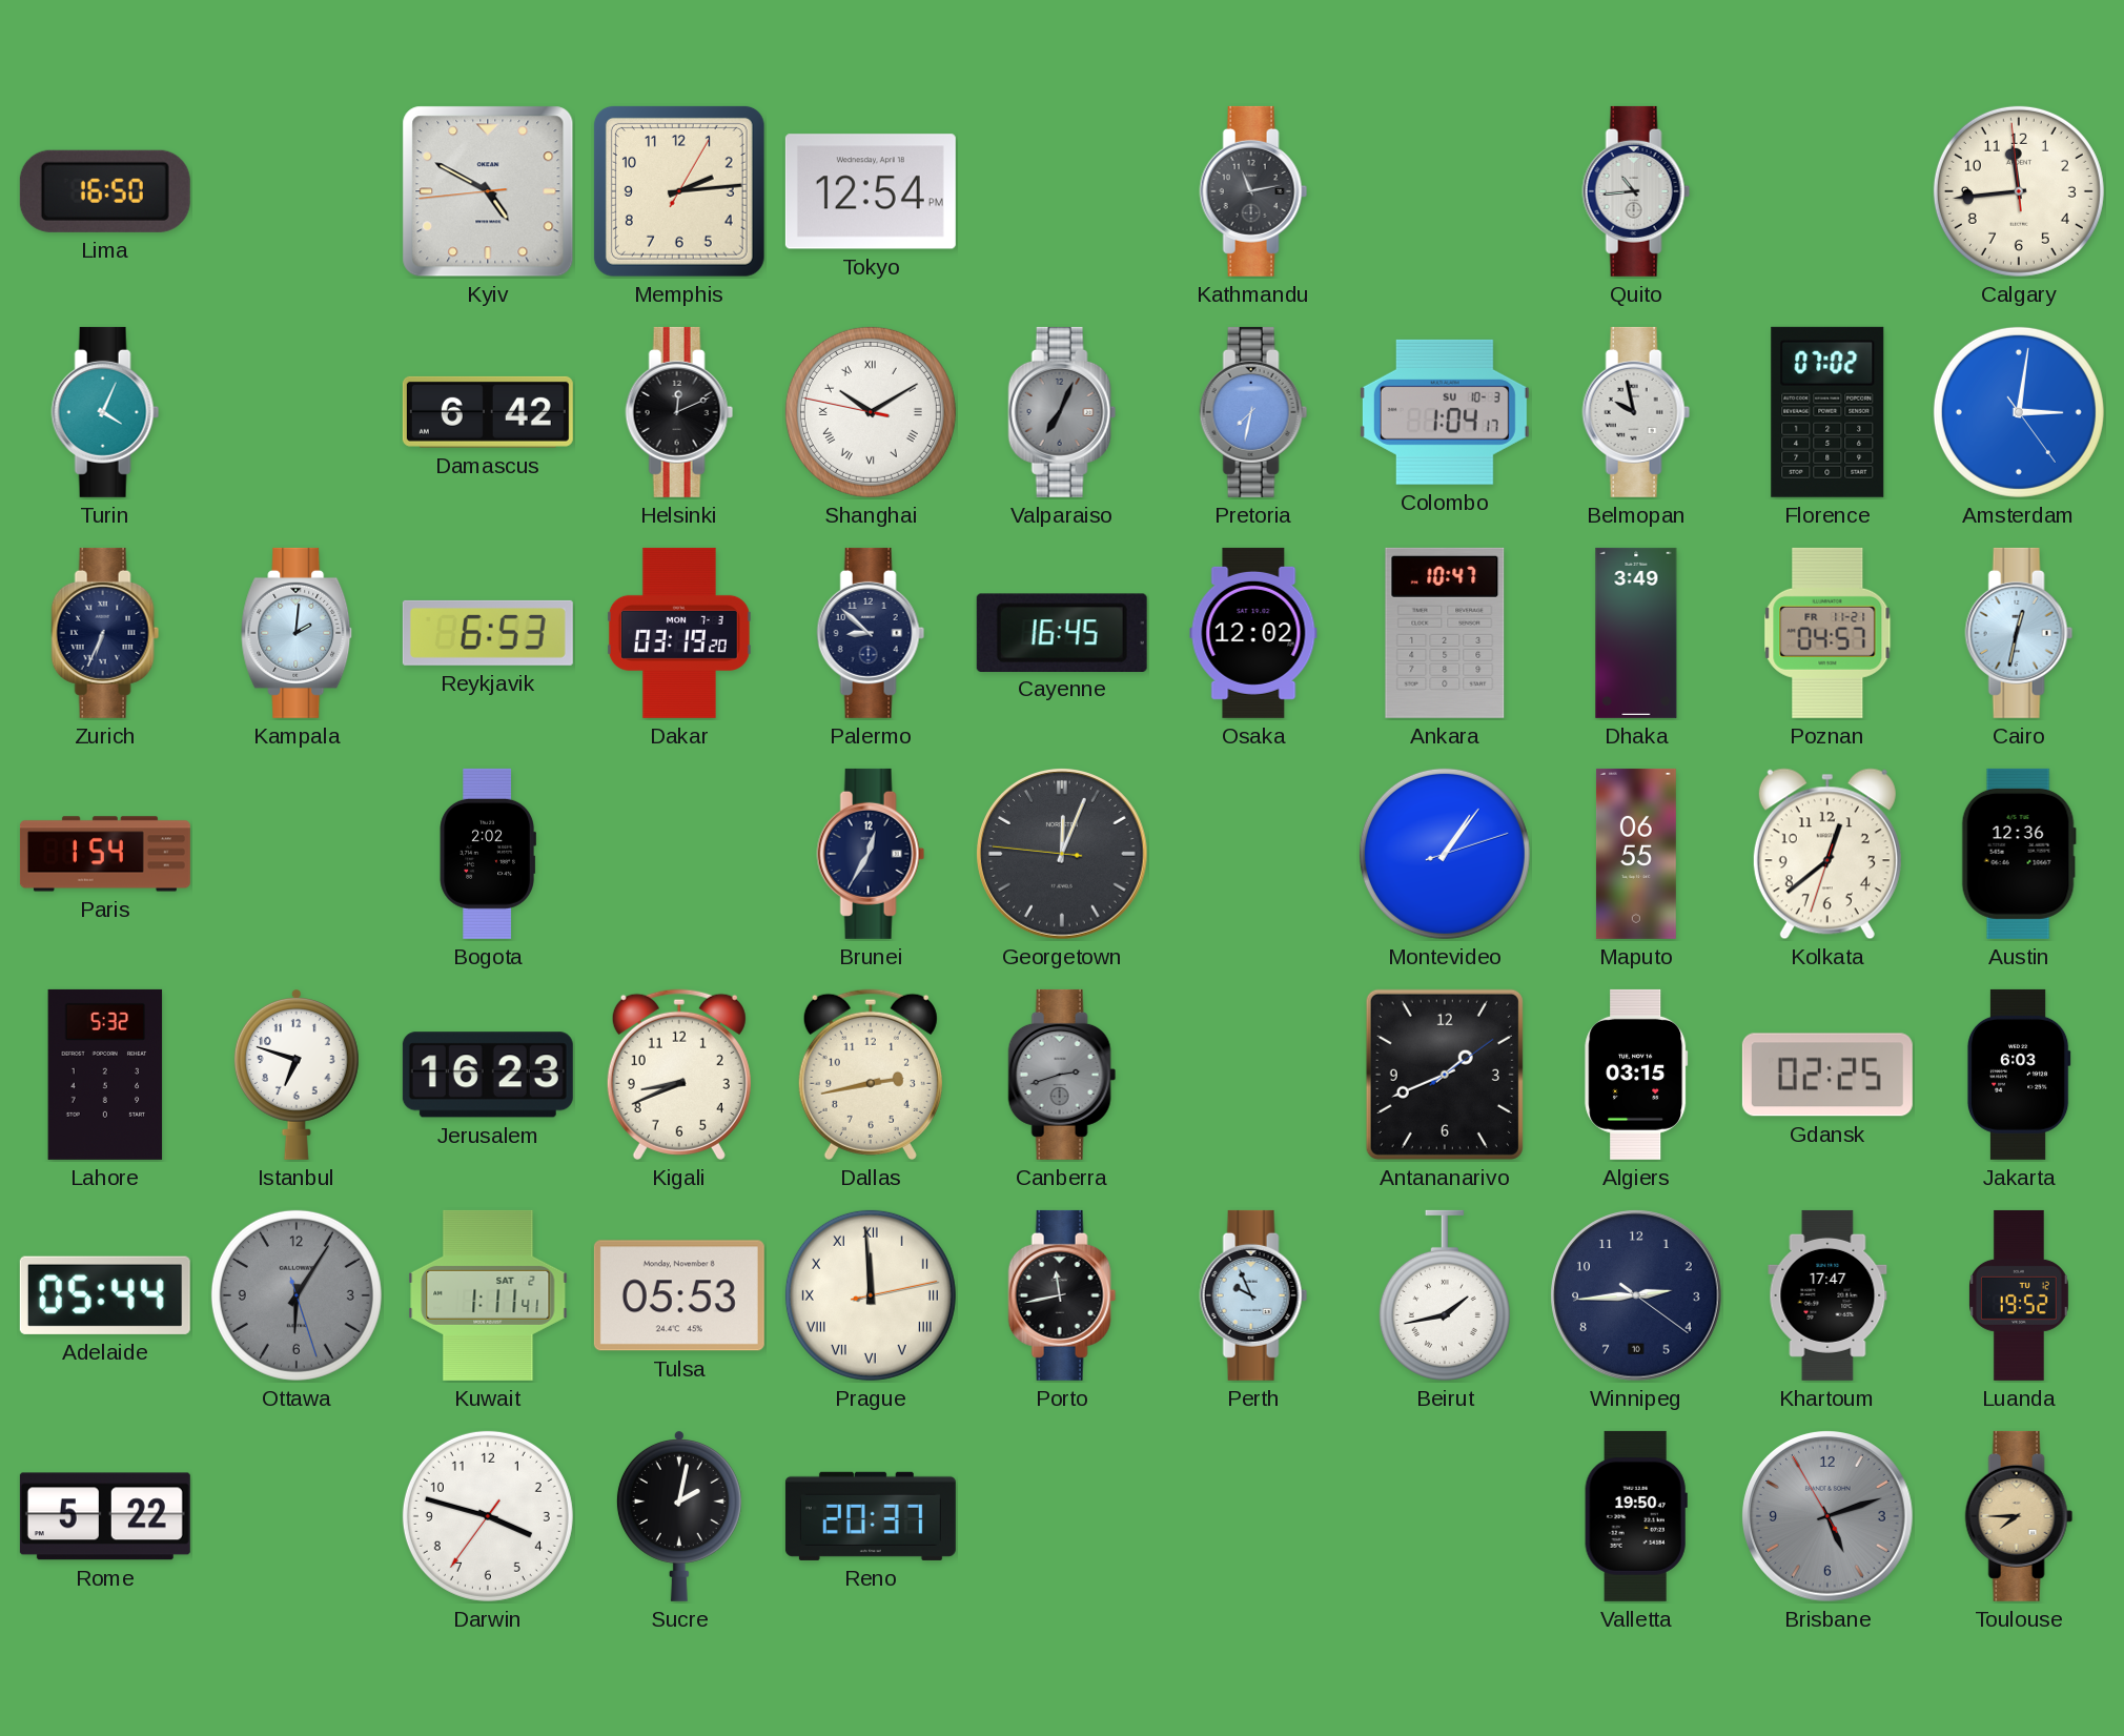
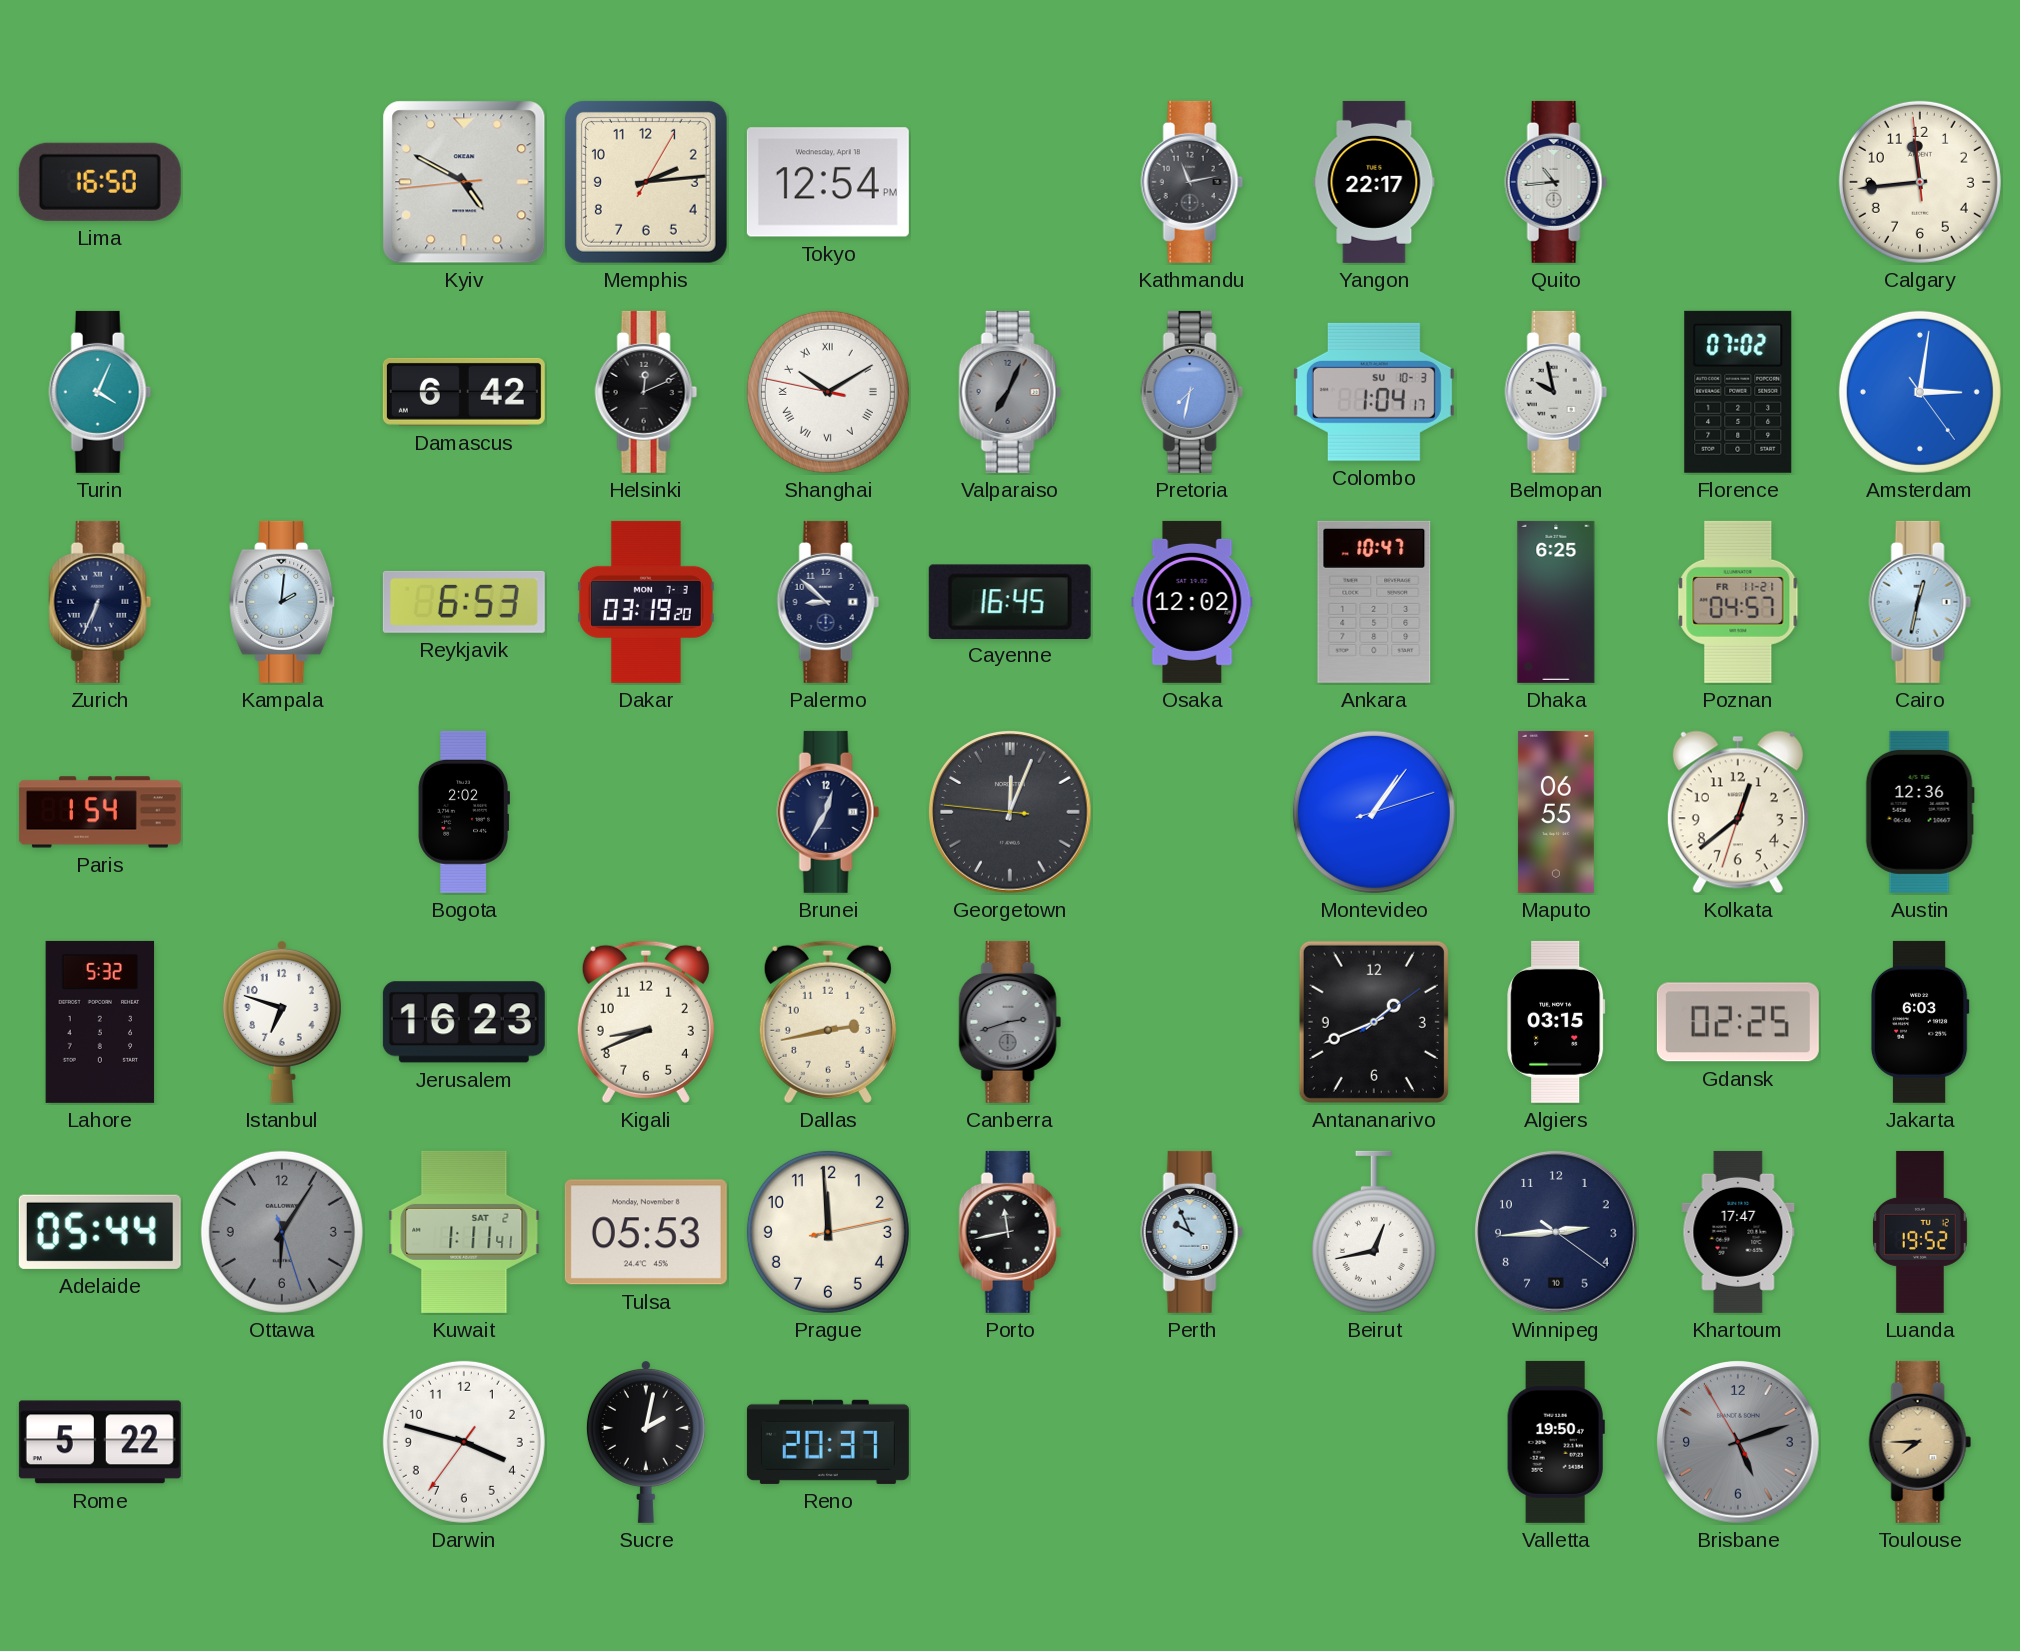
Yangon: none -> 22:17 (1374, 182)
Dhaka: 3:49 -> 6:25 (1556, 602)
Prague numerals: Roman -> Arabic (828, 1232)
Beirut: 1:43 -> 12:43 (1374, 1232)
